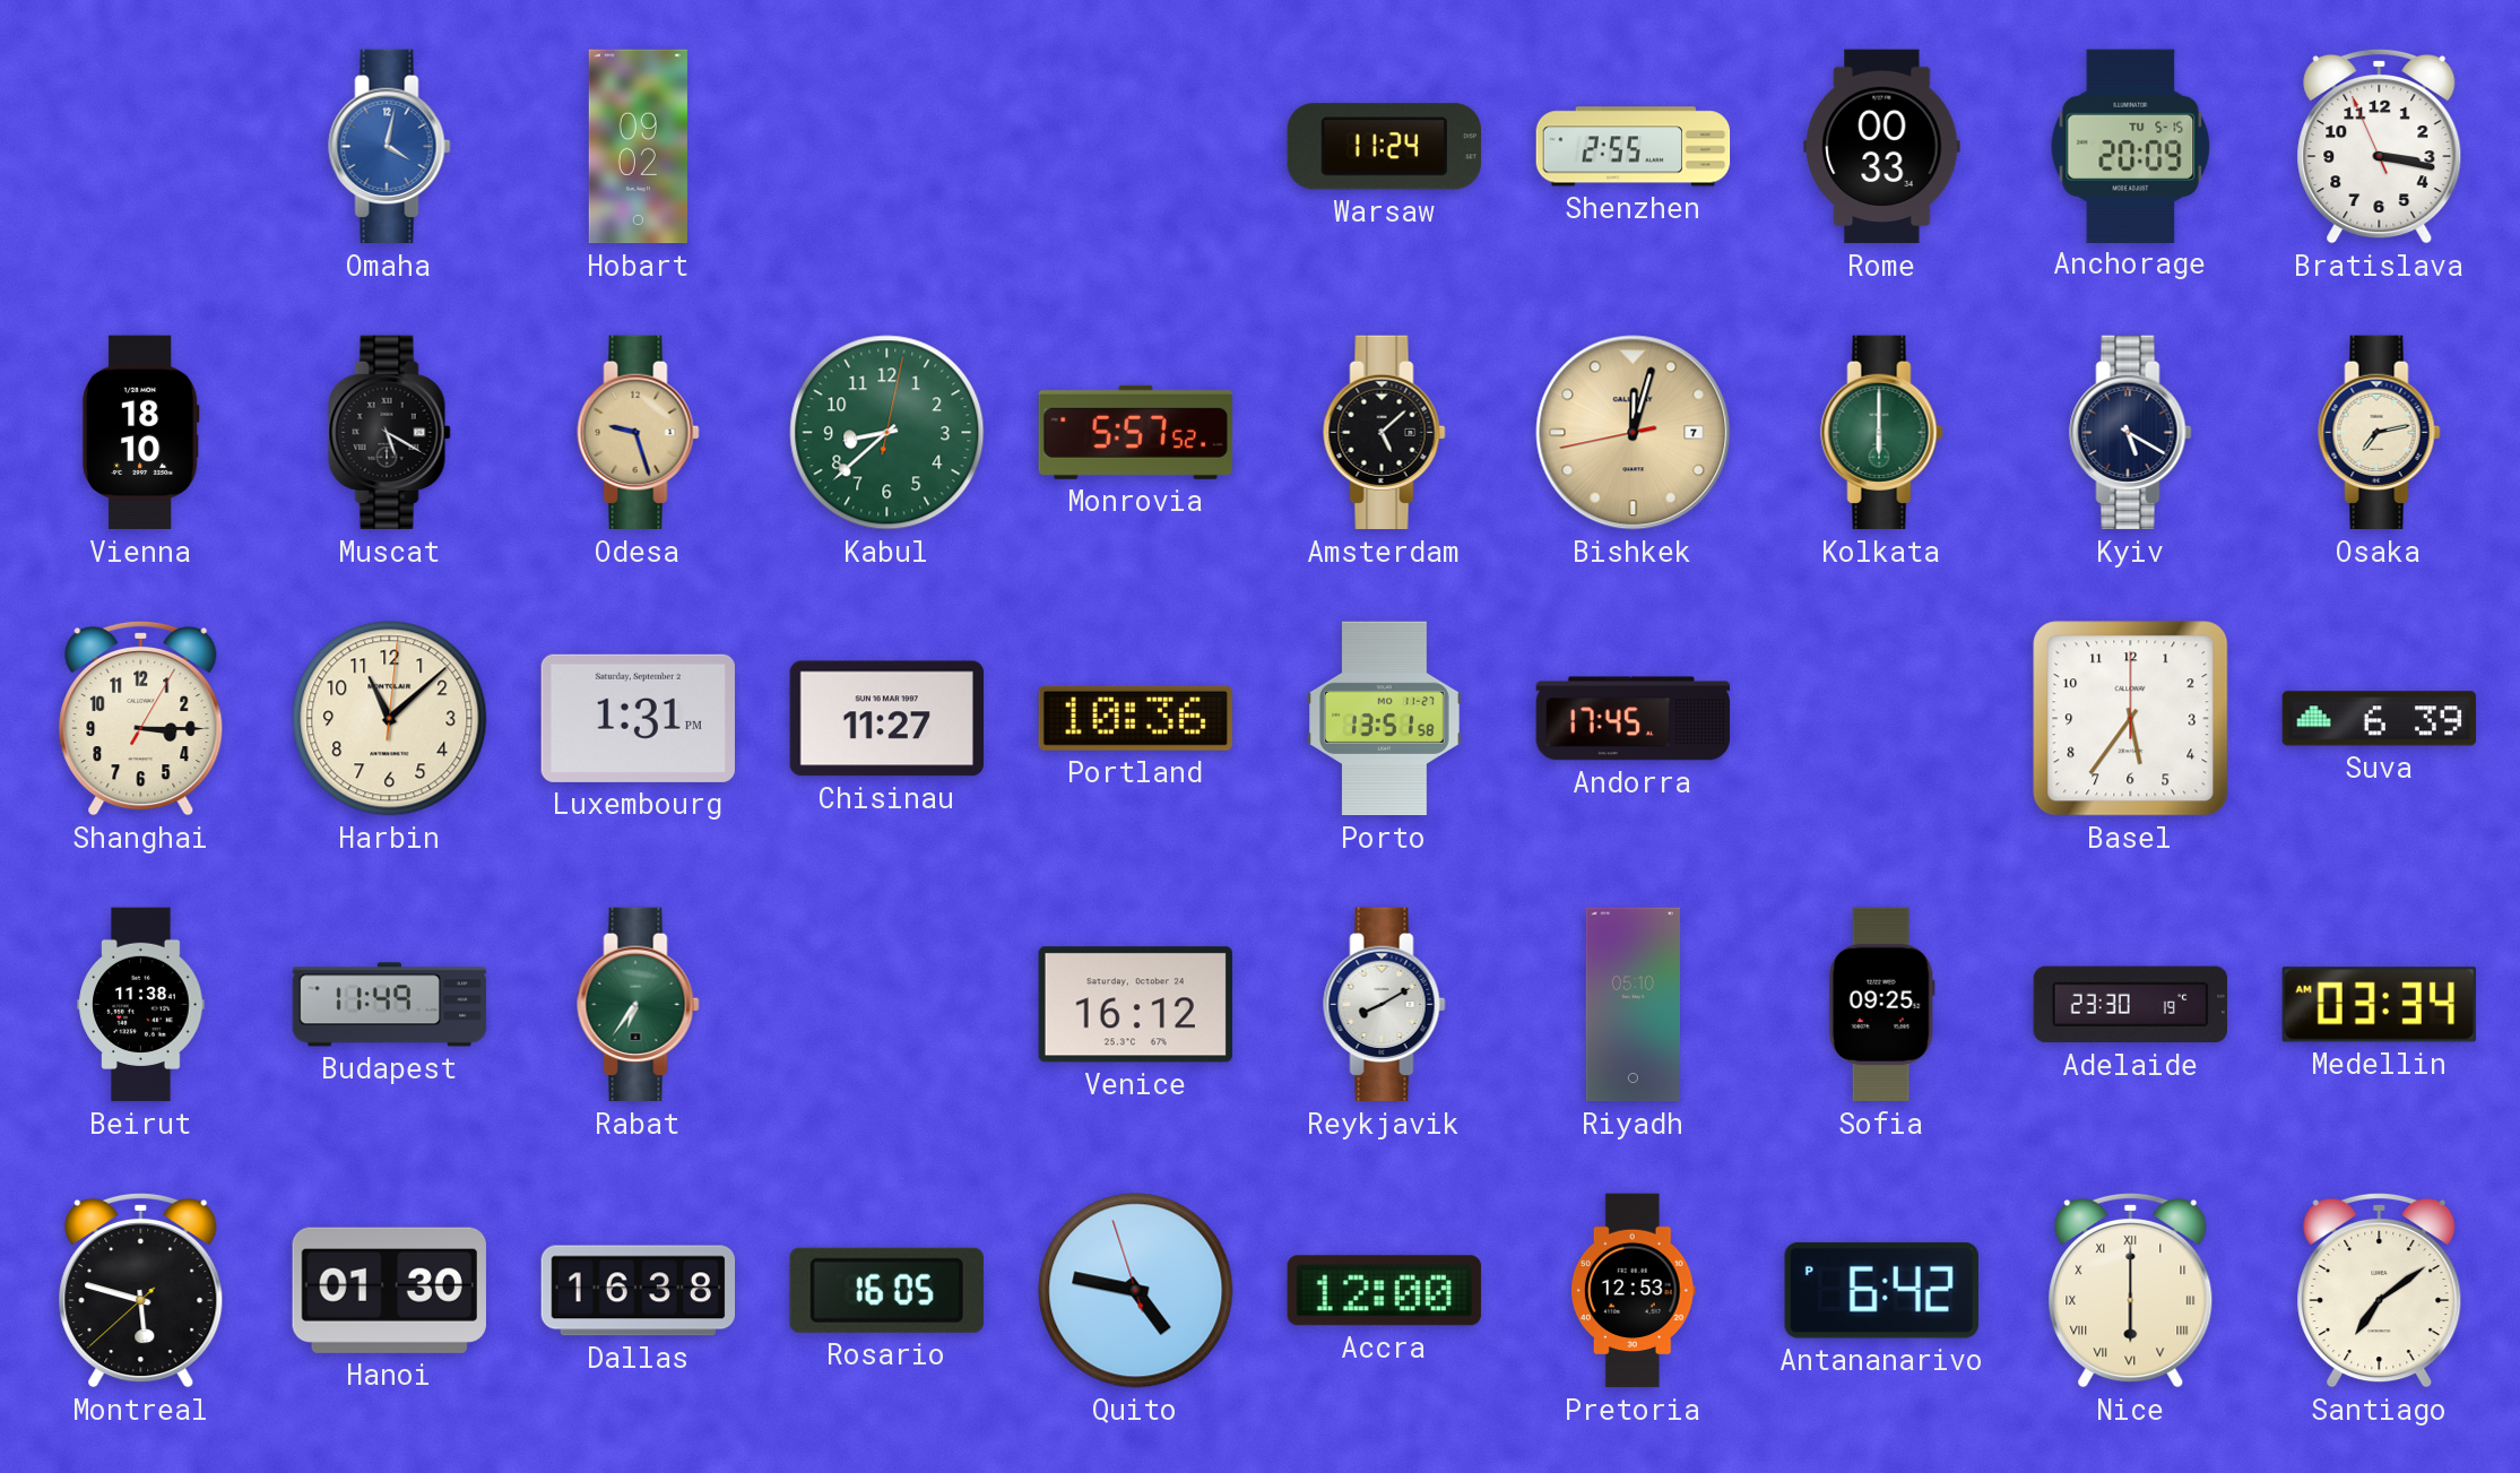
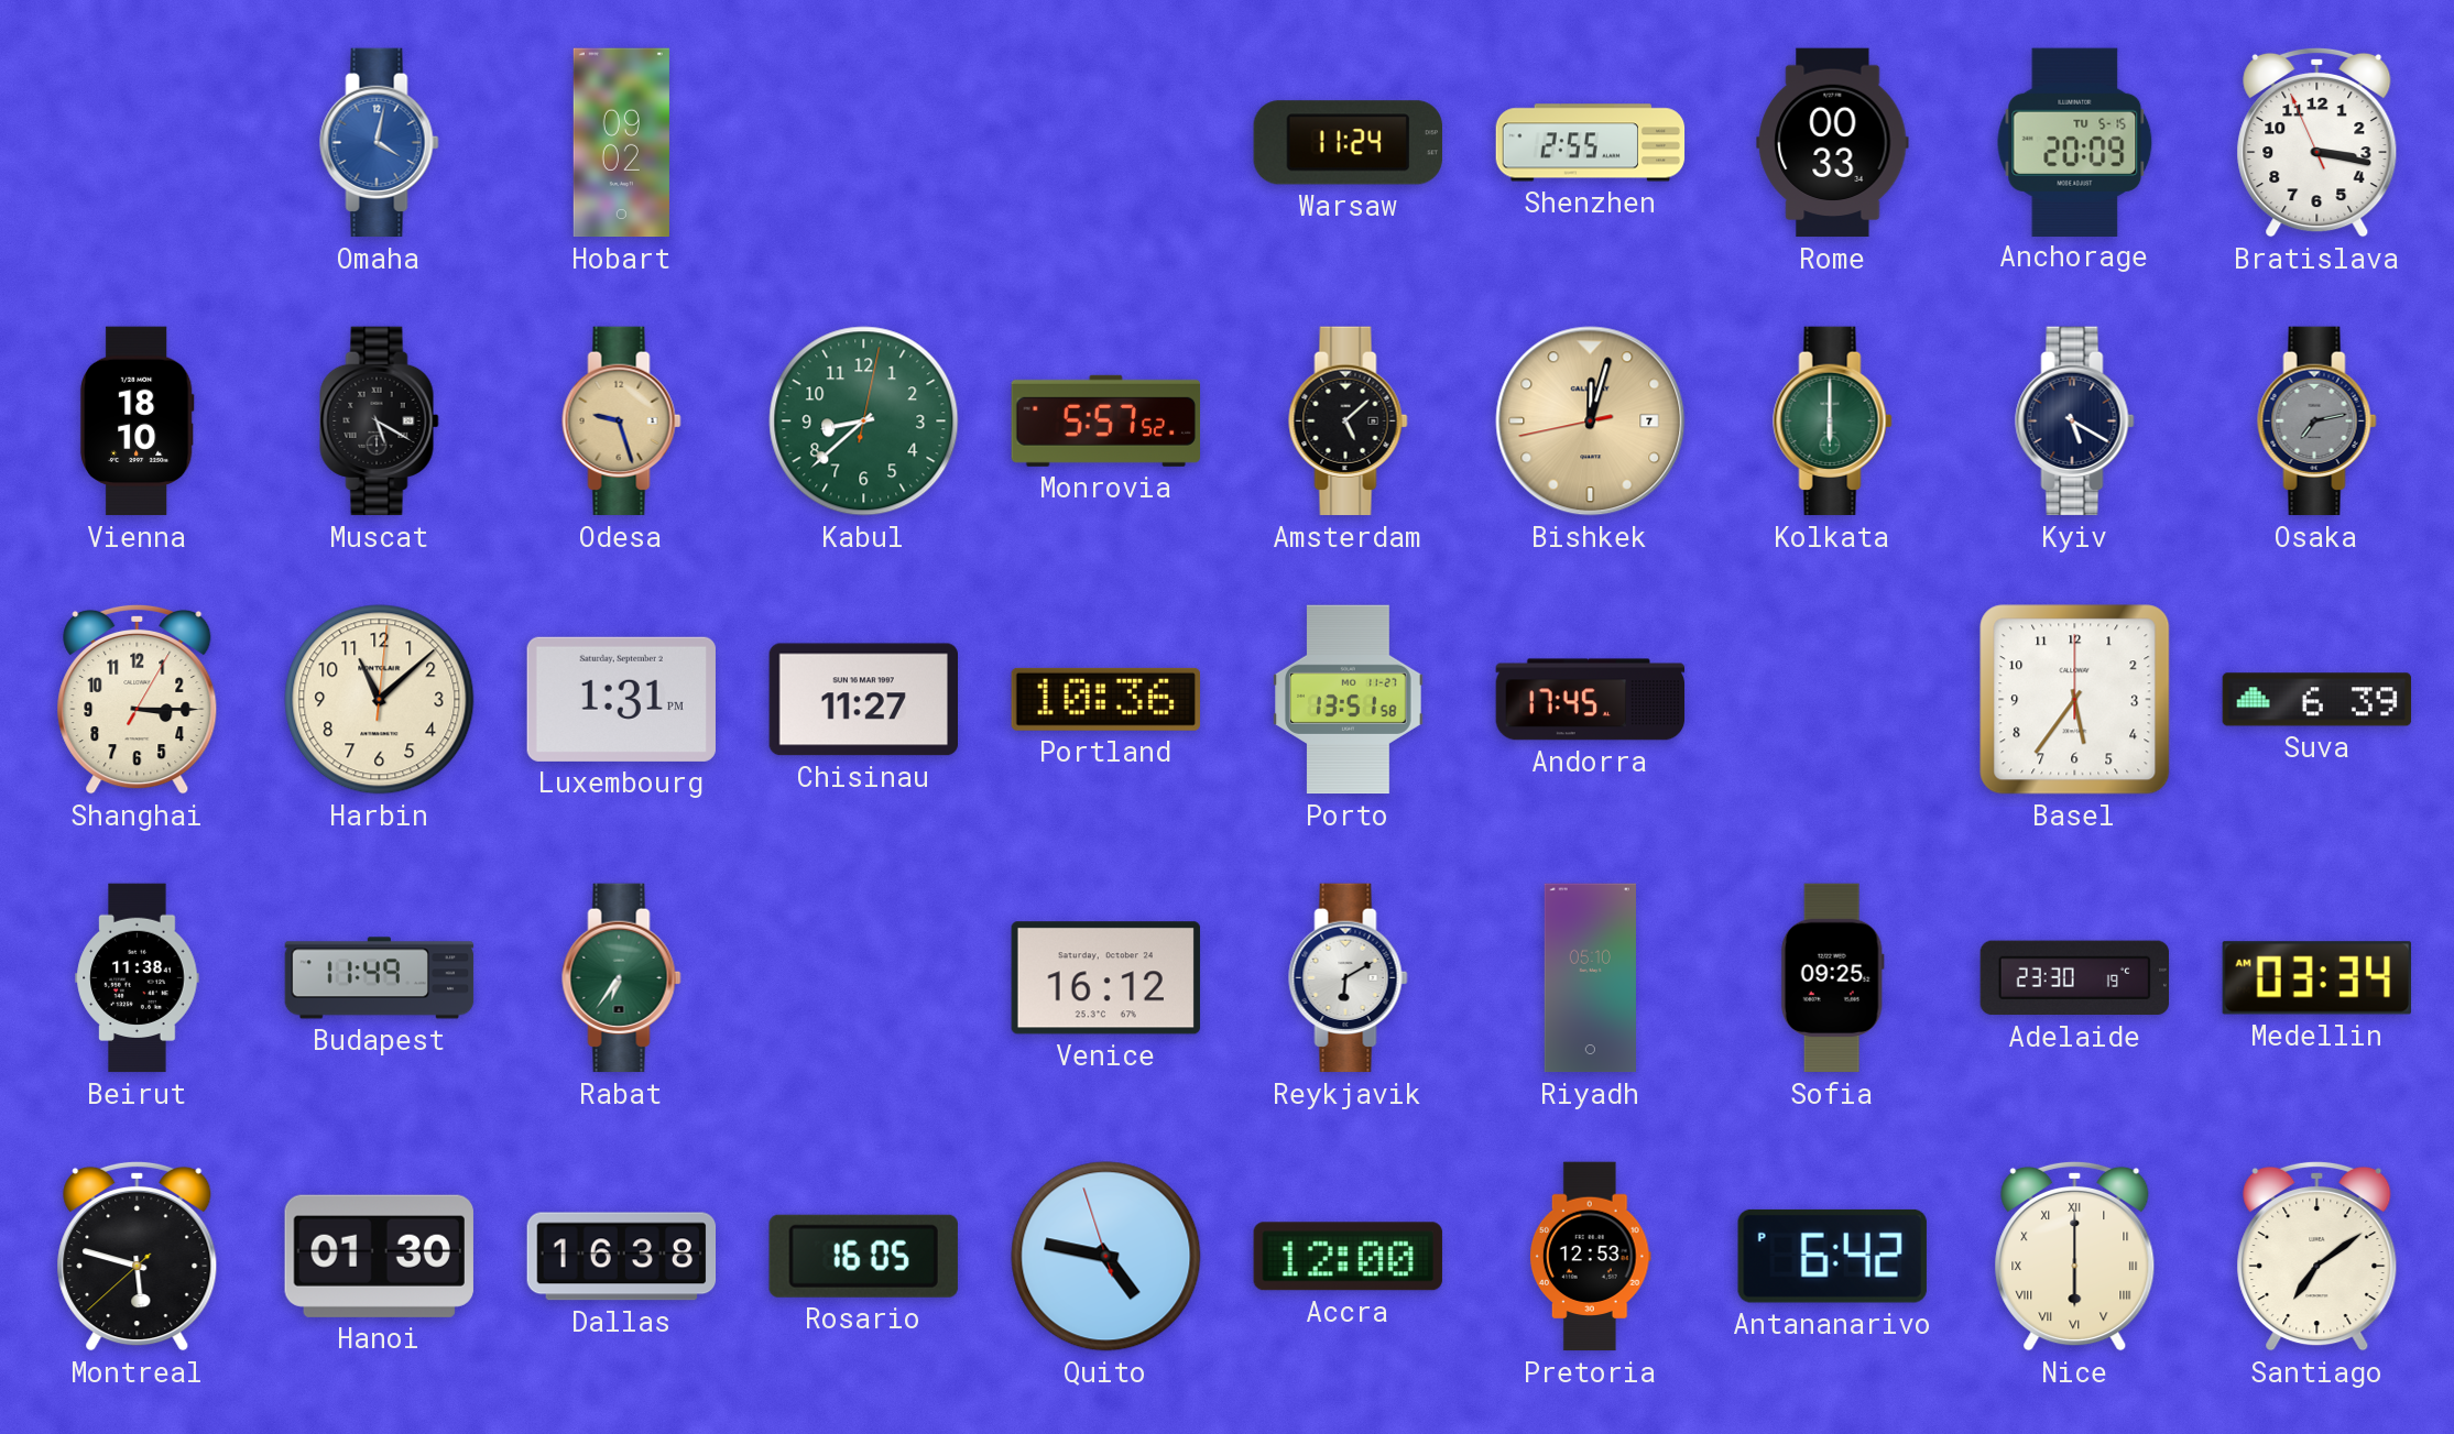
Osaka dial: cream -> grey (2317, 422)
Reykjavik: 8:10 -> 6:10 (1349, 978)
